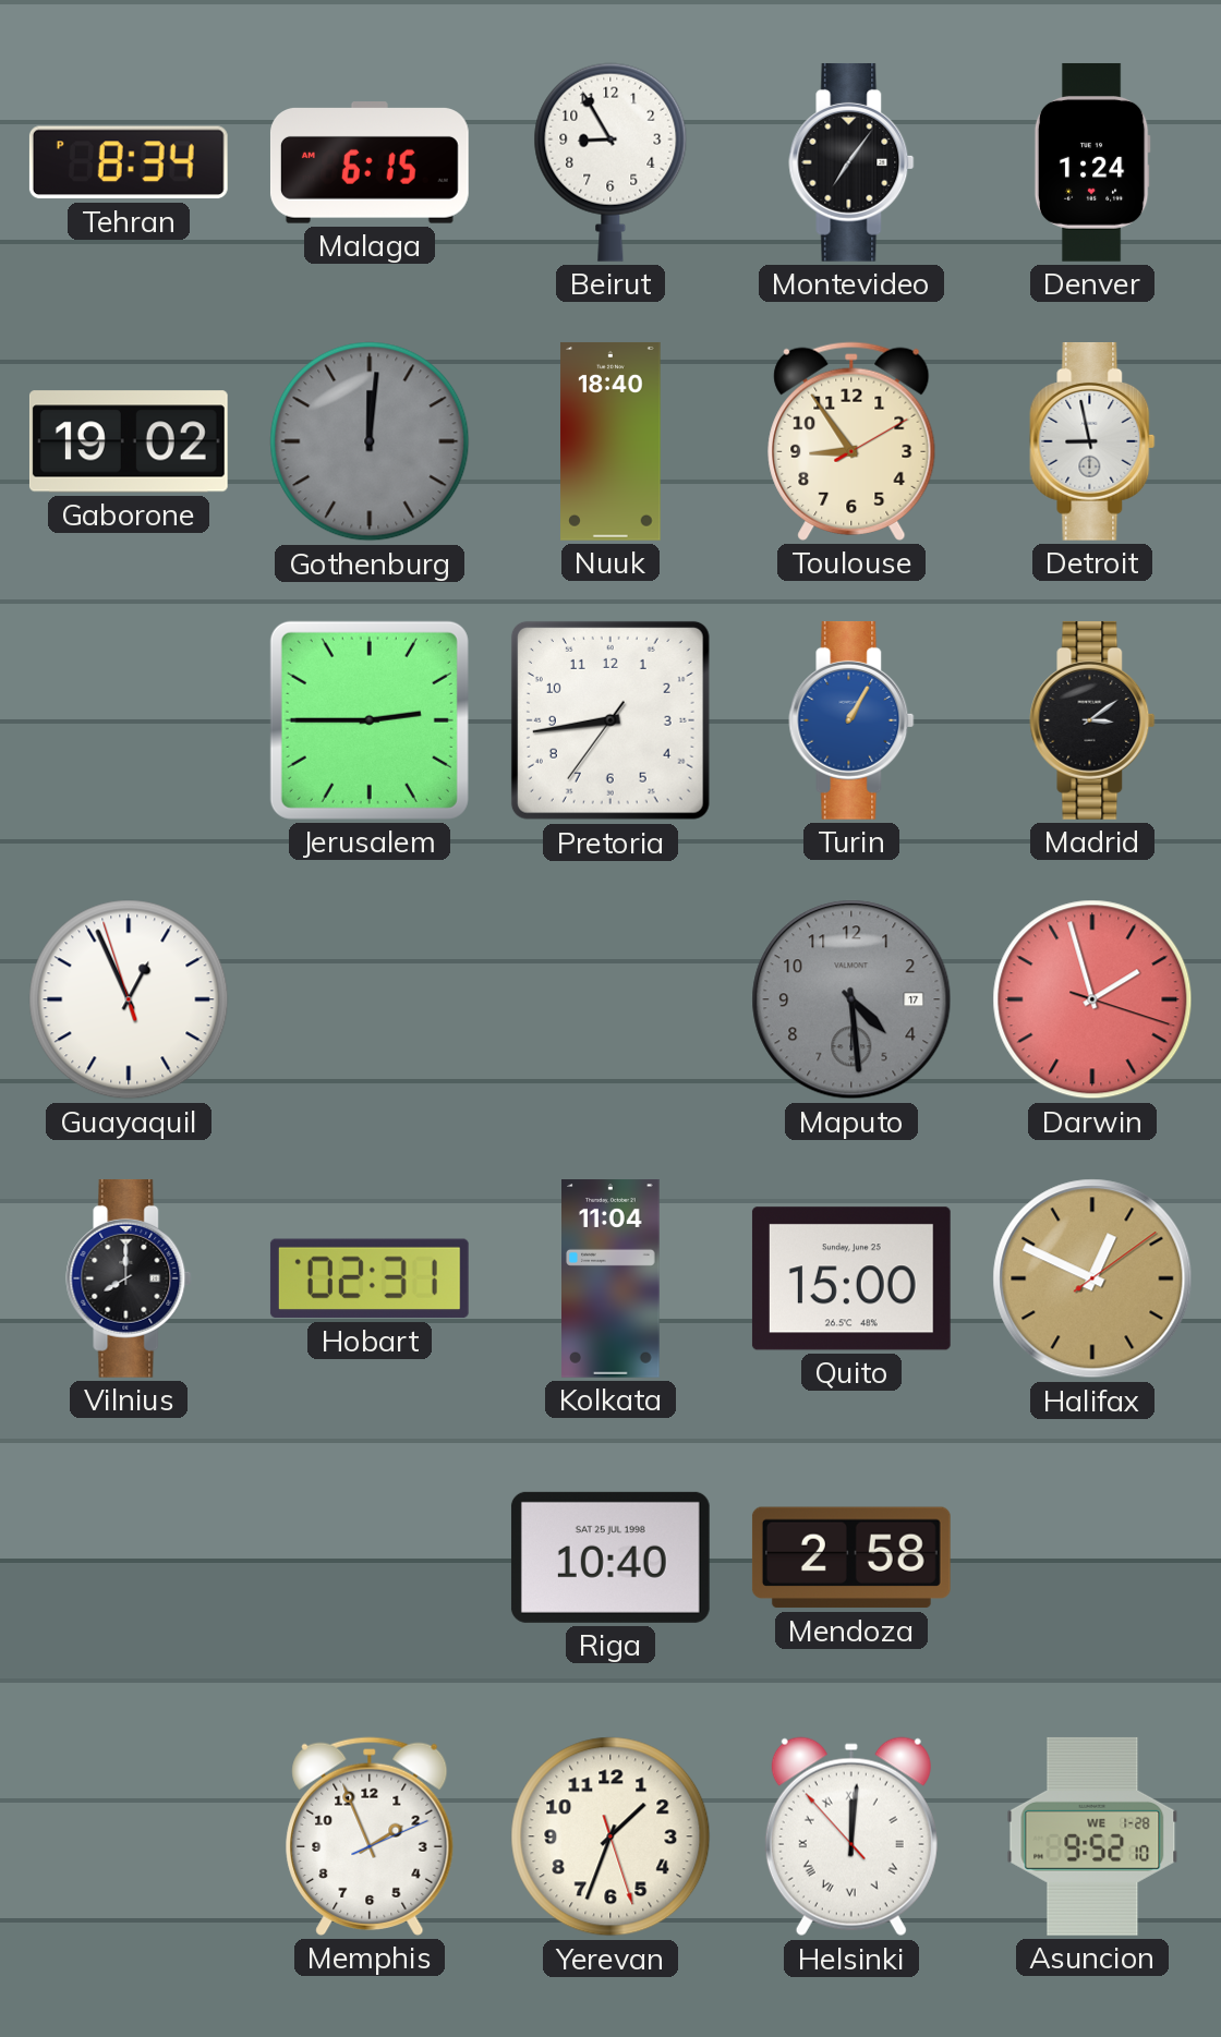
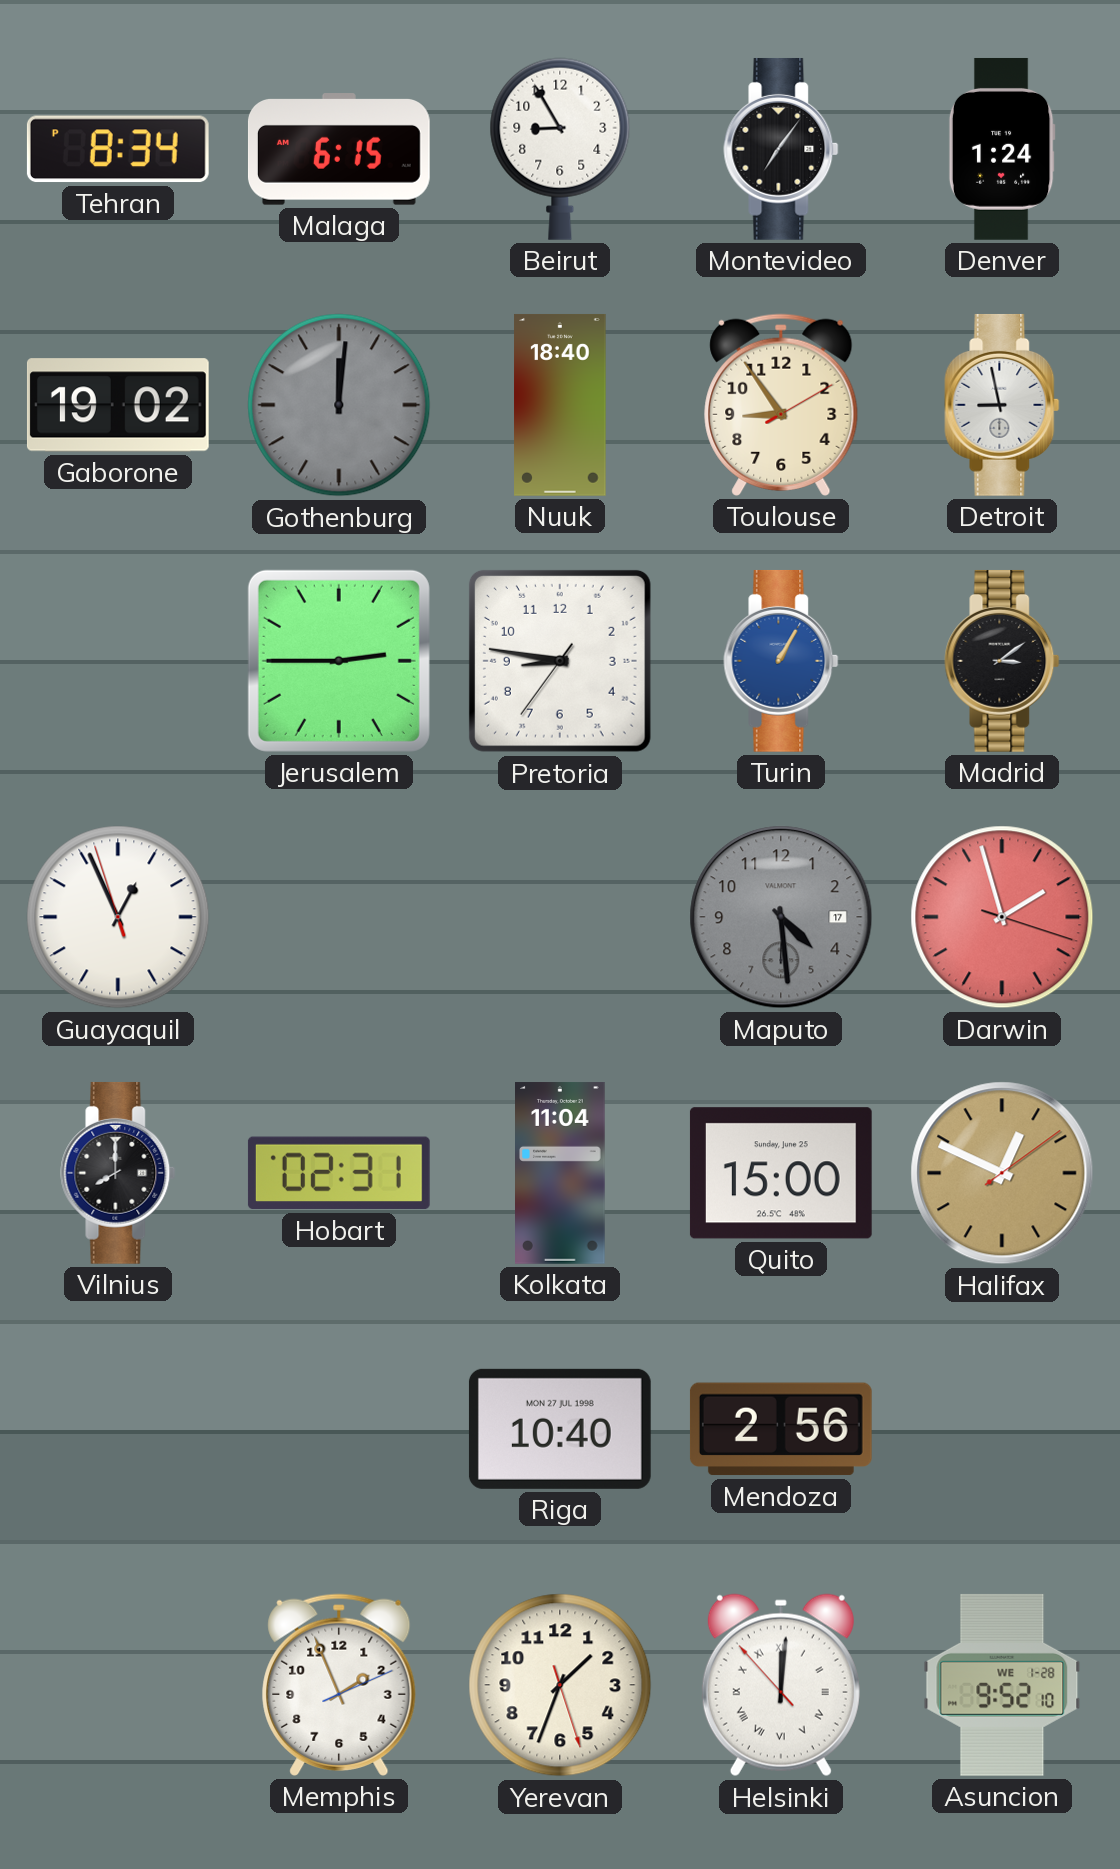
Pretoria: 8:43 -> 8:46 (560, 661)
Riga date: SAT 25 JUL 1998 -> MON 27 JUL 1998 (560, 1429)
Mendoza: 2:58 -> 2:56 (781, 1429)
